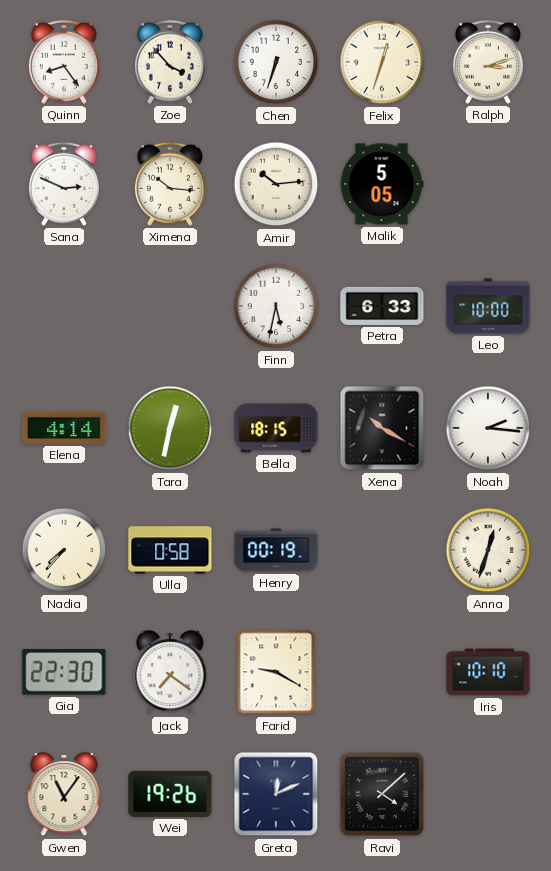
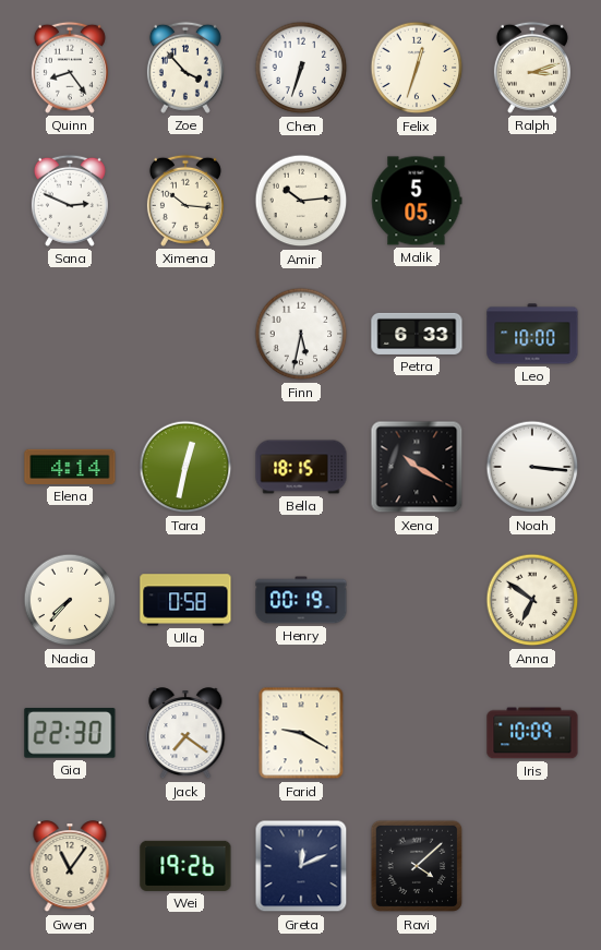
Noah: 2:16 -> 3:16 (532, 467)
Anna: 12:33 -> 6:51 (532, 600)
Iris: 10:10 -> 10:09 (532, 733)
